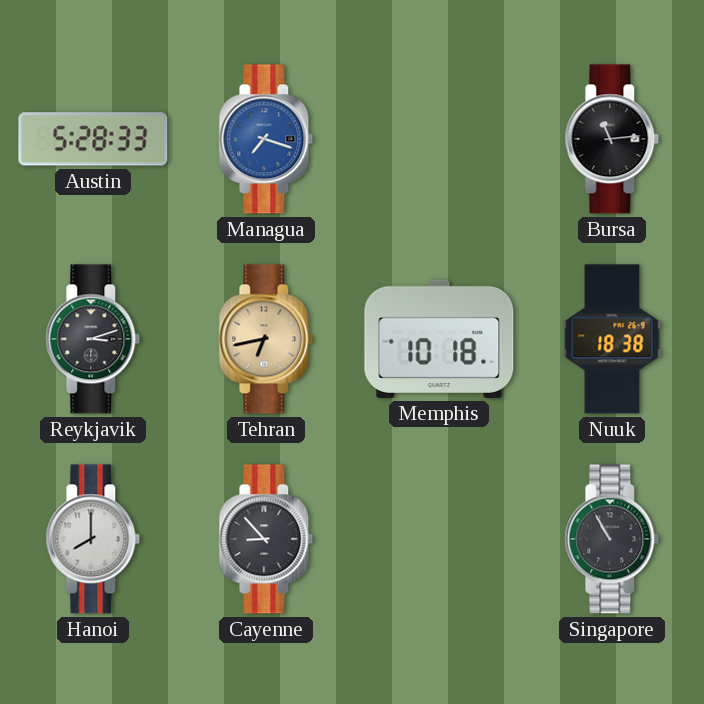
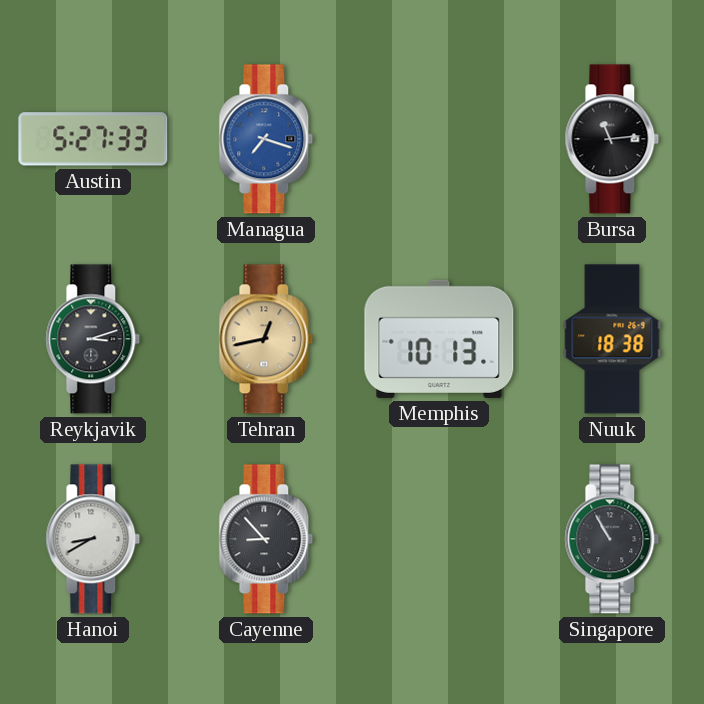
Austin: 5:28 -> 5:27 (93, 139)
Tehran: 6:43 -> 12:43 (266, 339)
Memphis: 10:18 -> 10:13 (439, 339)
Hanoi: 8:00 -> 8:40 (93, 539)
